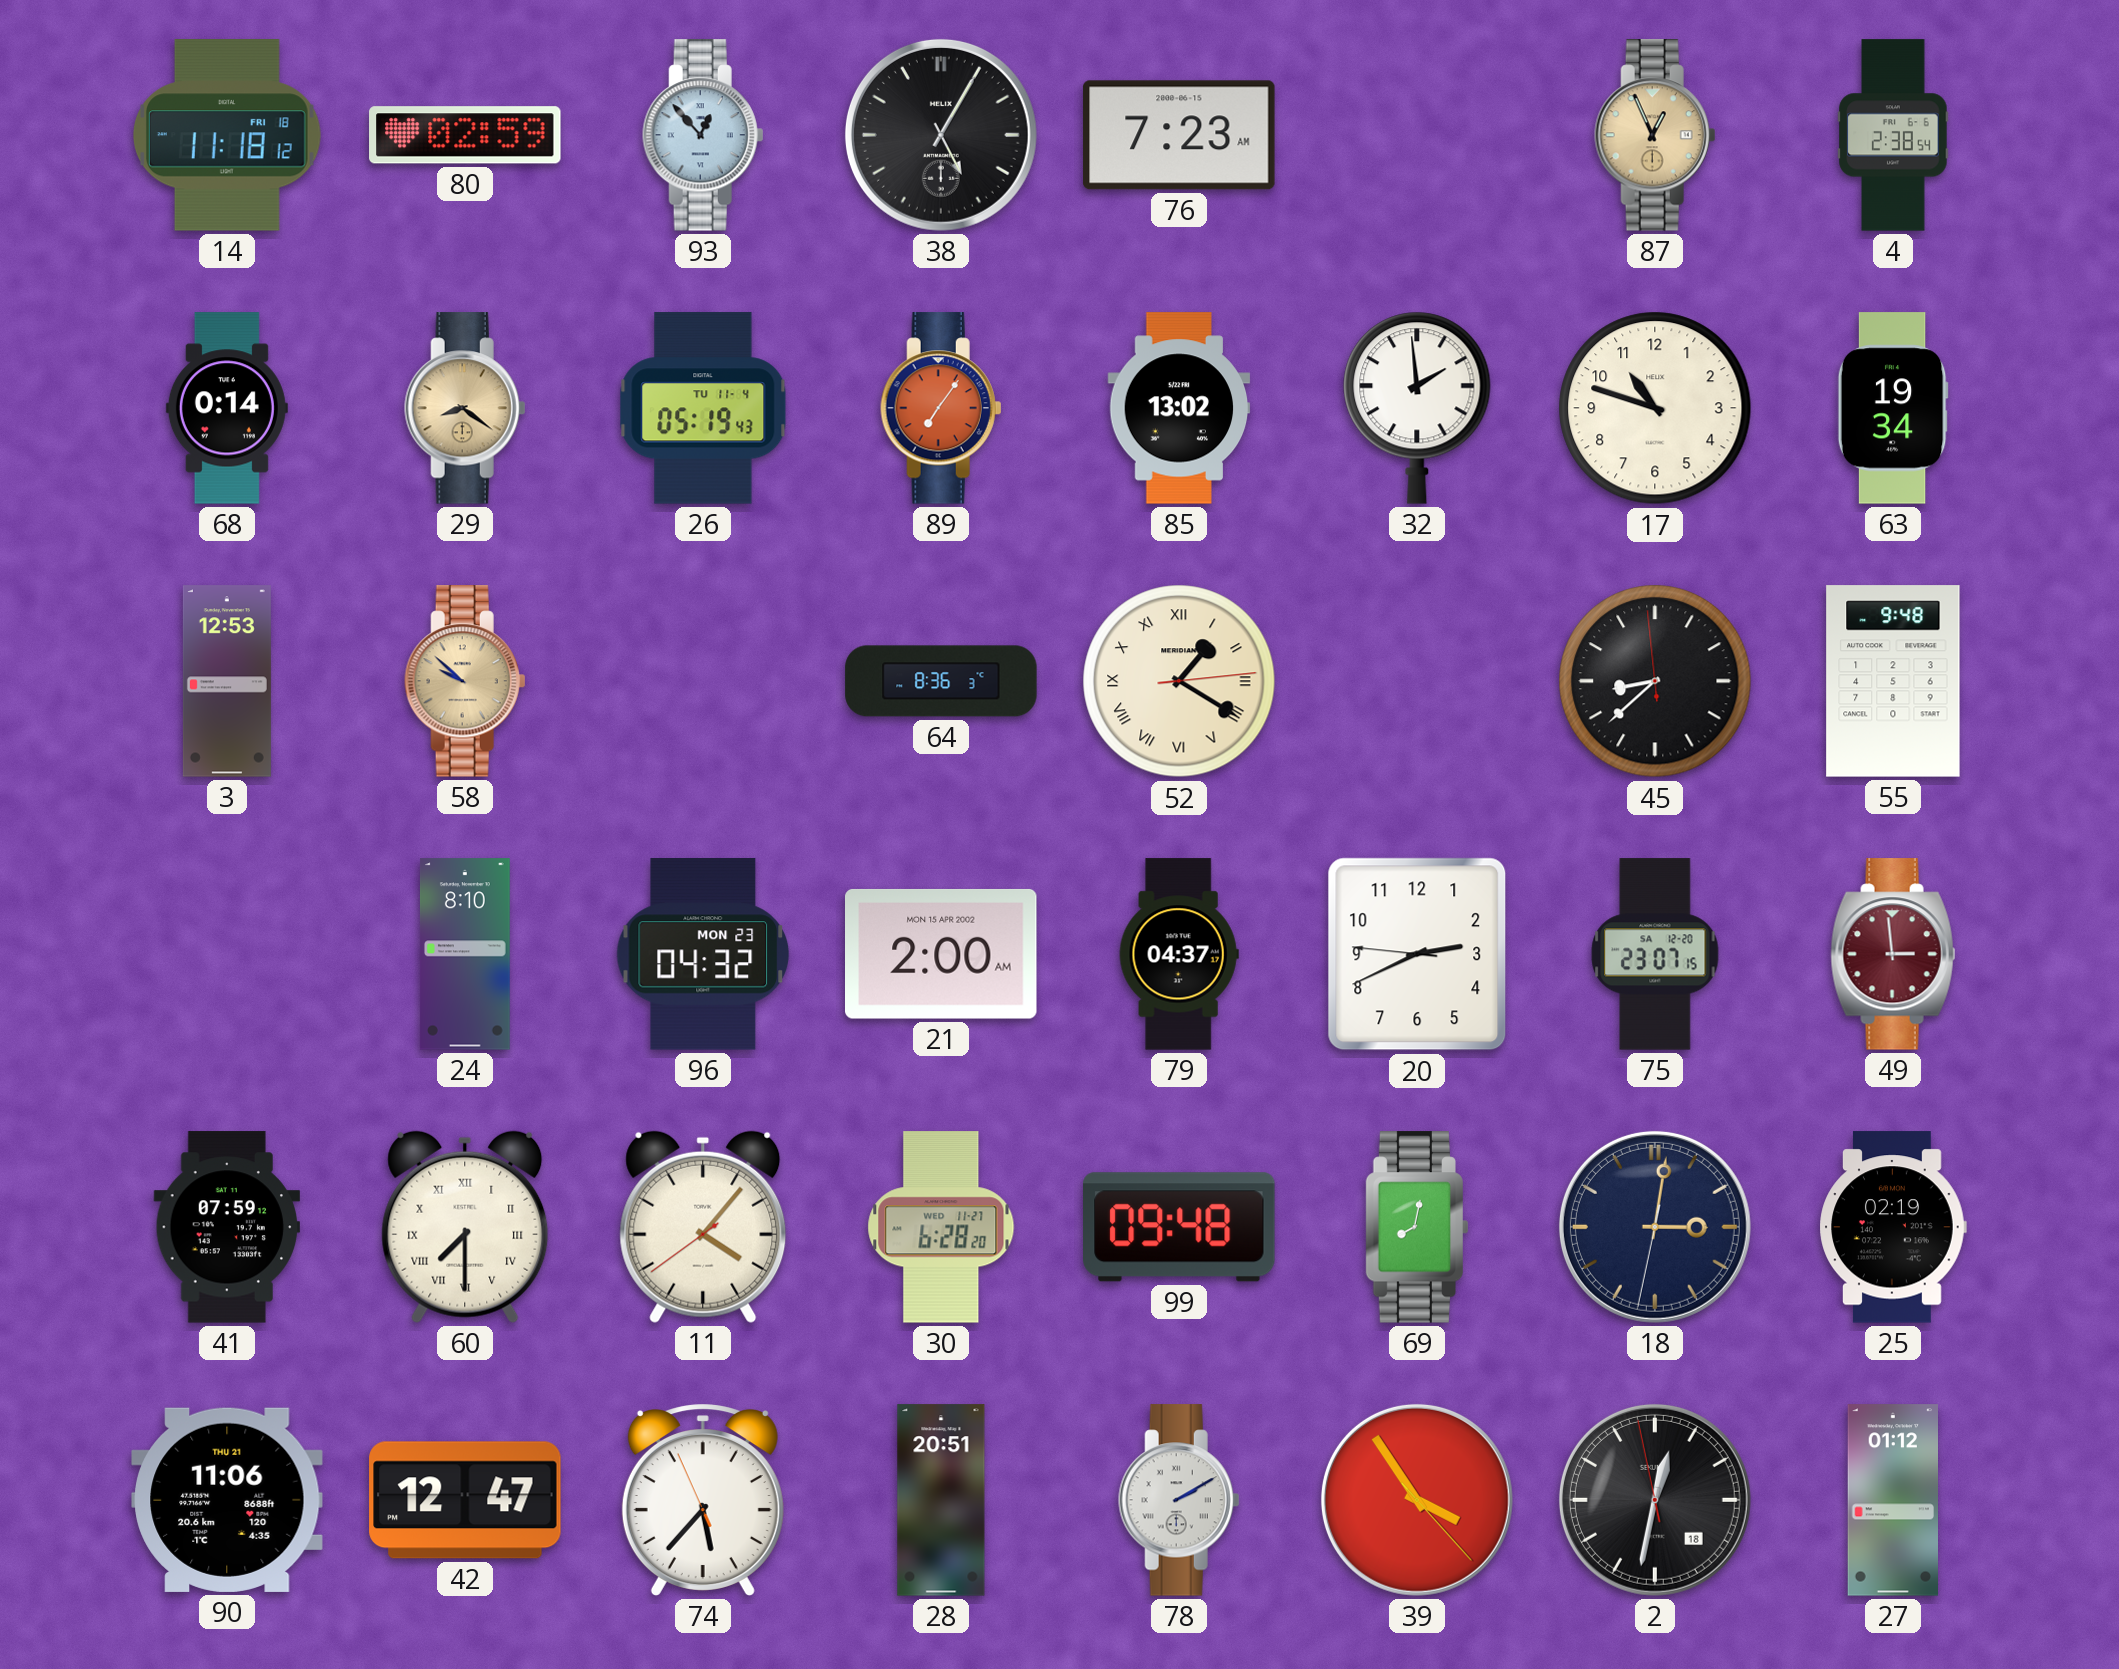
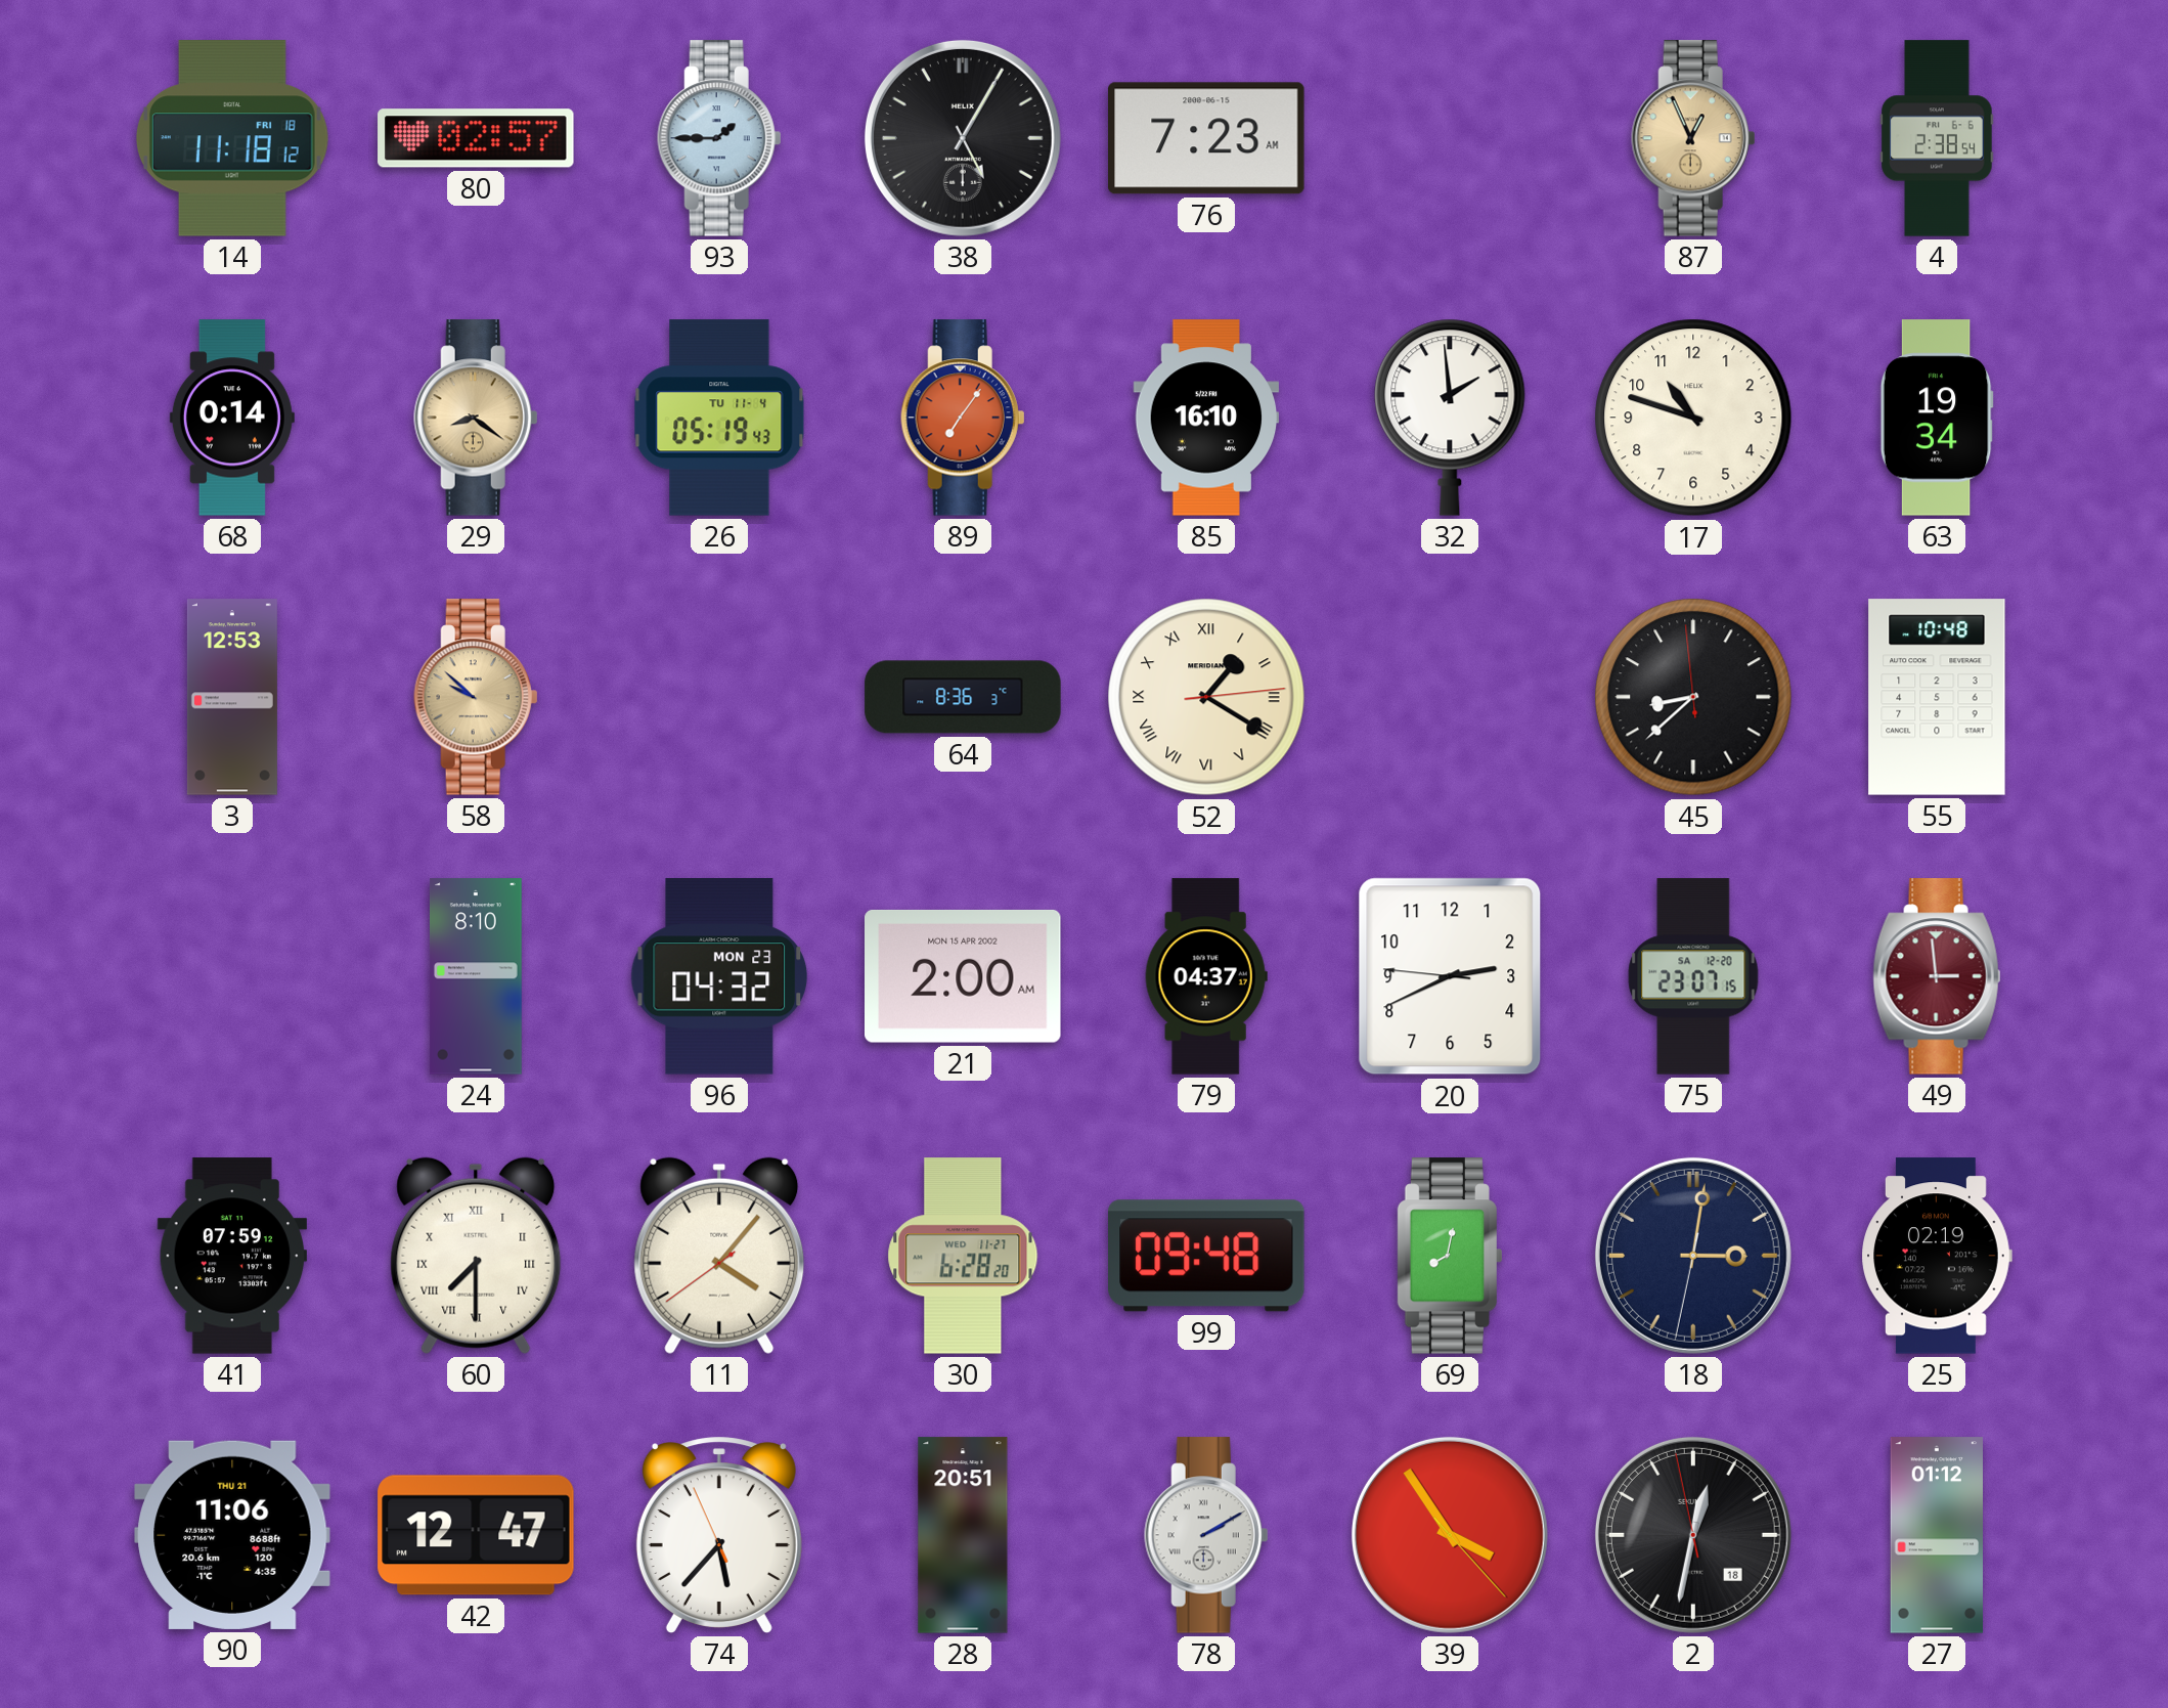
80: 02:59 -> 02:57 (476, 138)
93: 12:53 -> 1:45 (719, 138)
85: 13:02 -> 16:10 (1206, 418)
55: 9:48 -> 10:48 (1937, 697)
